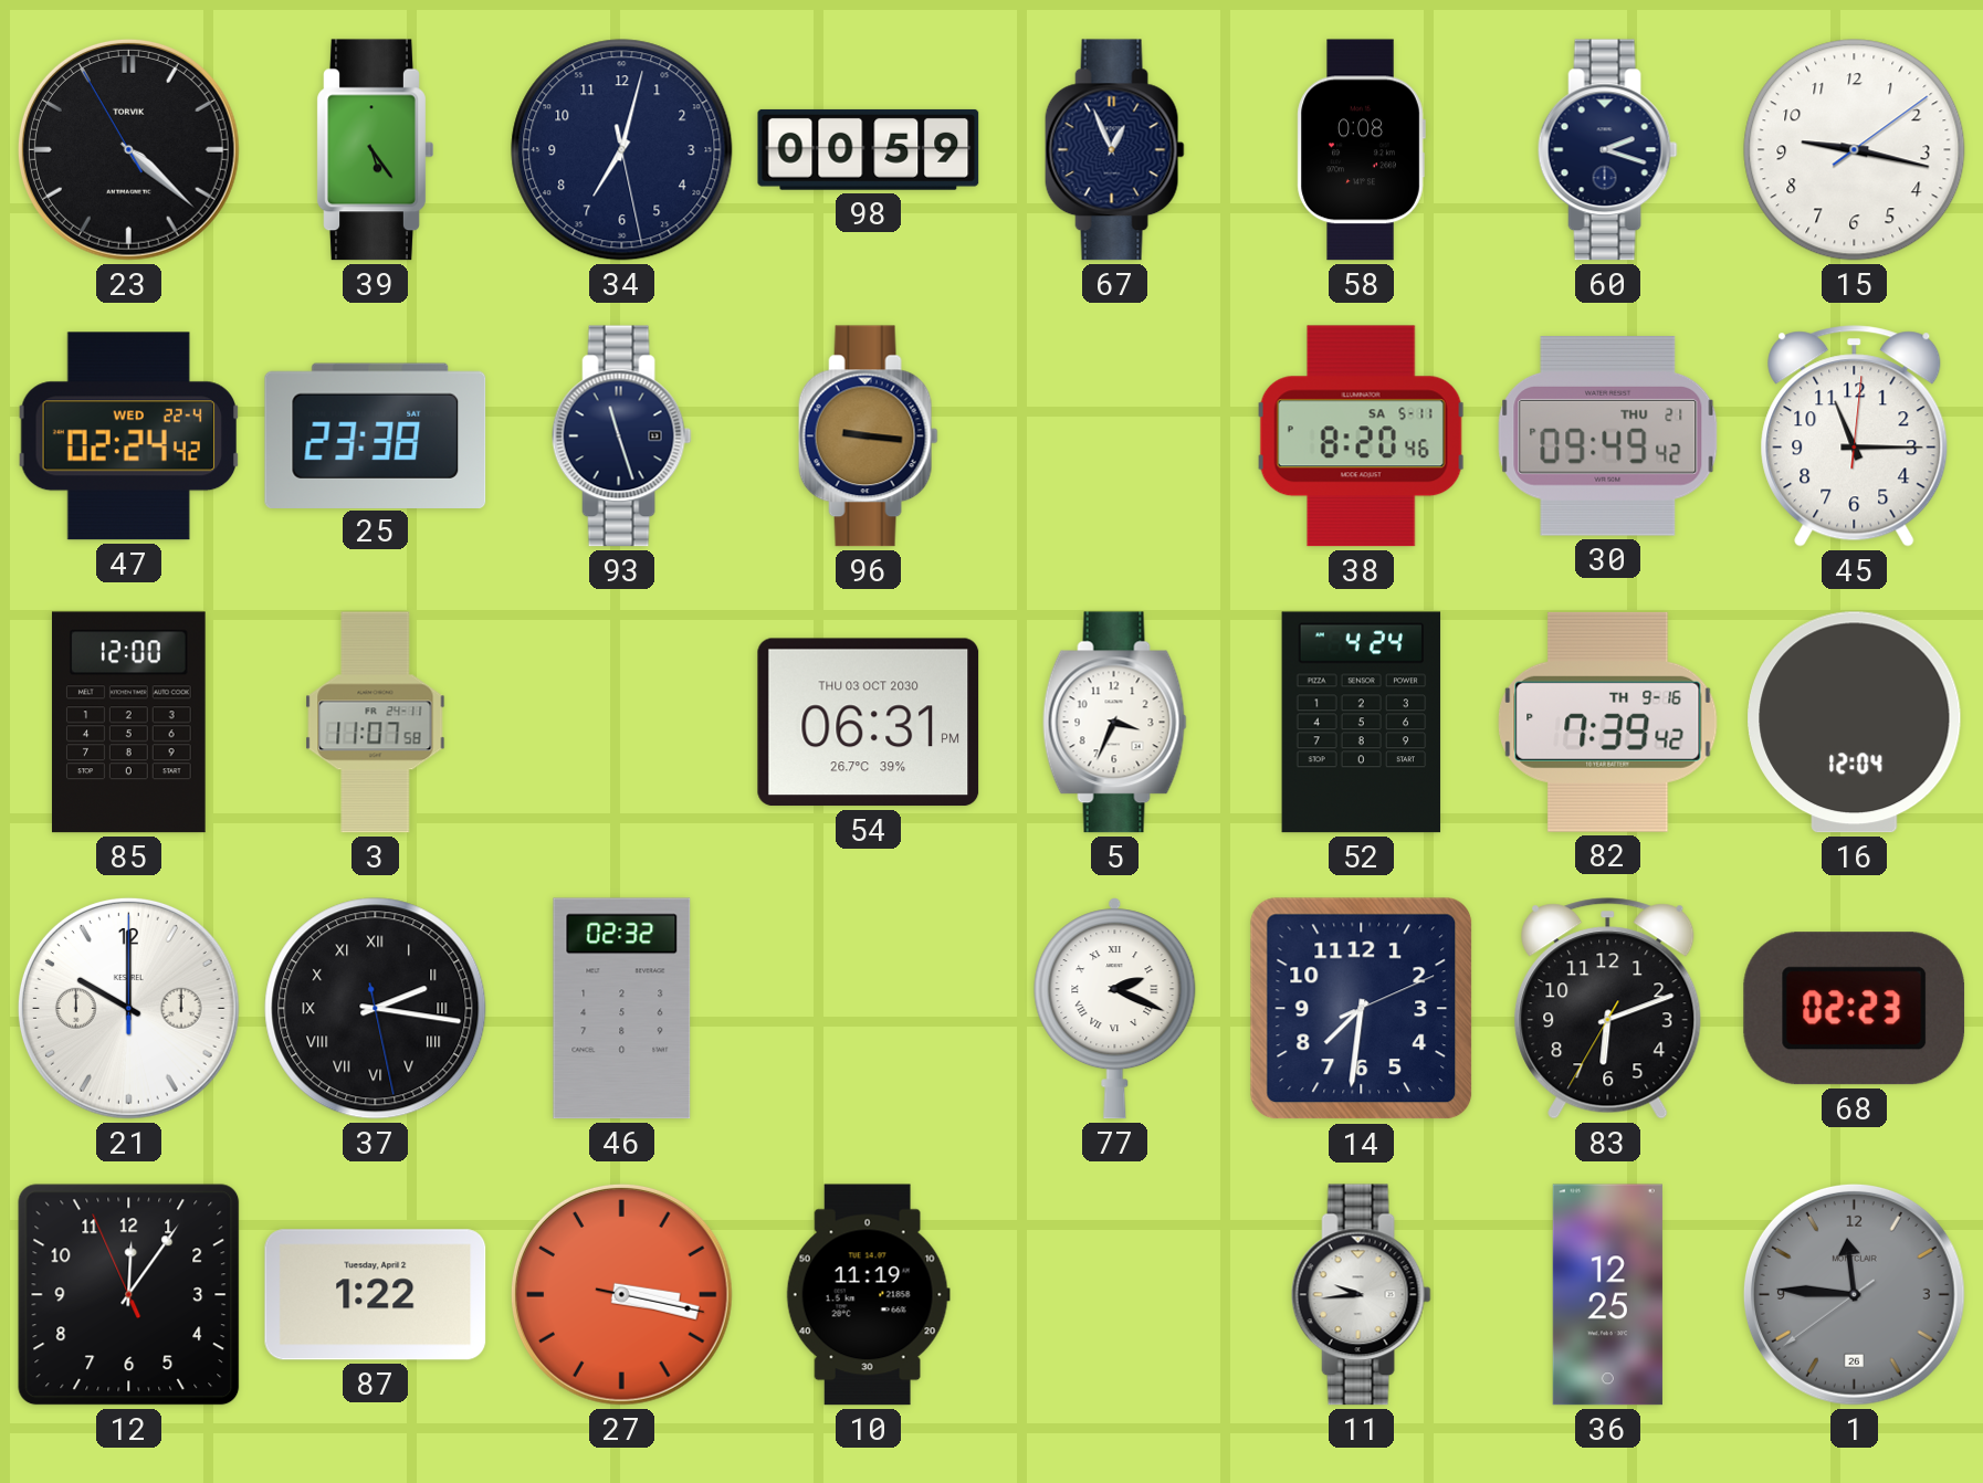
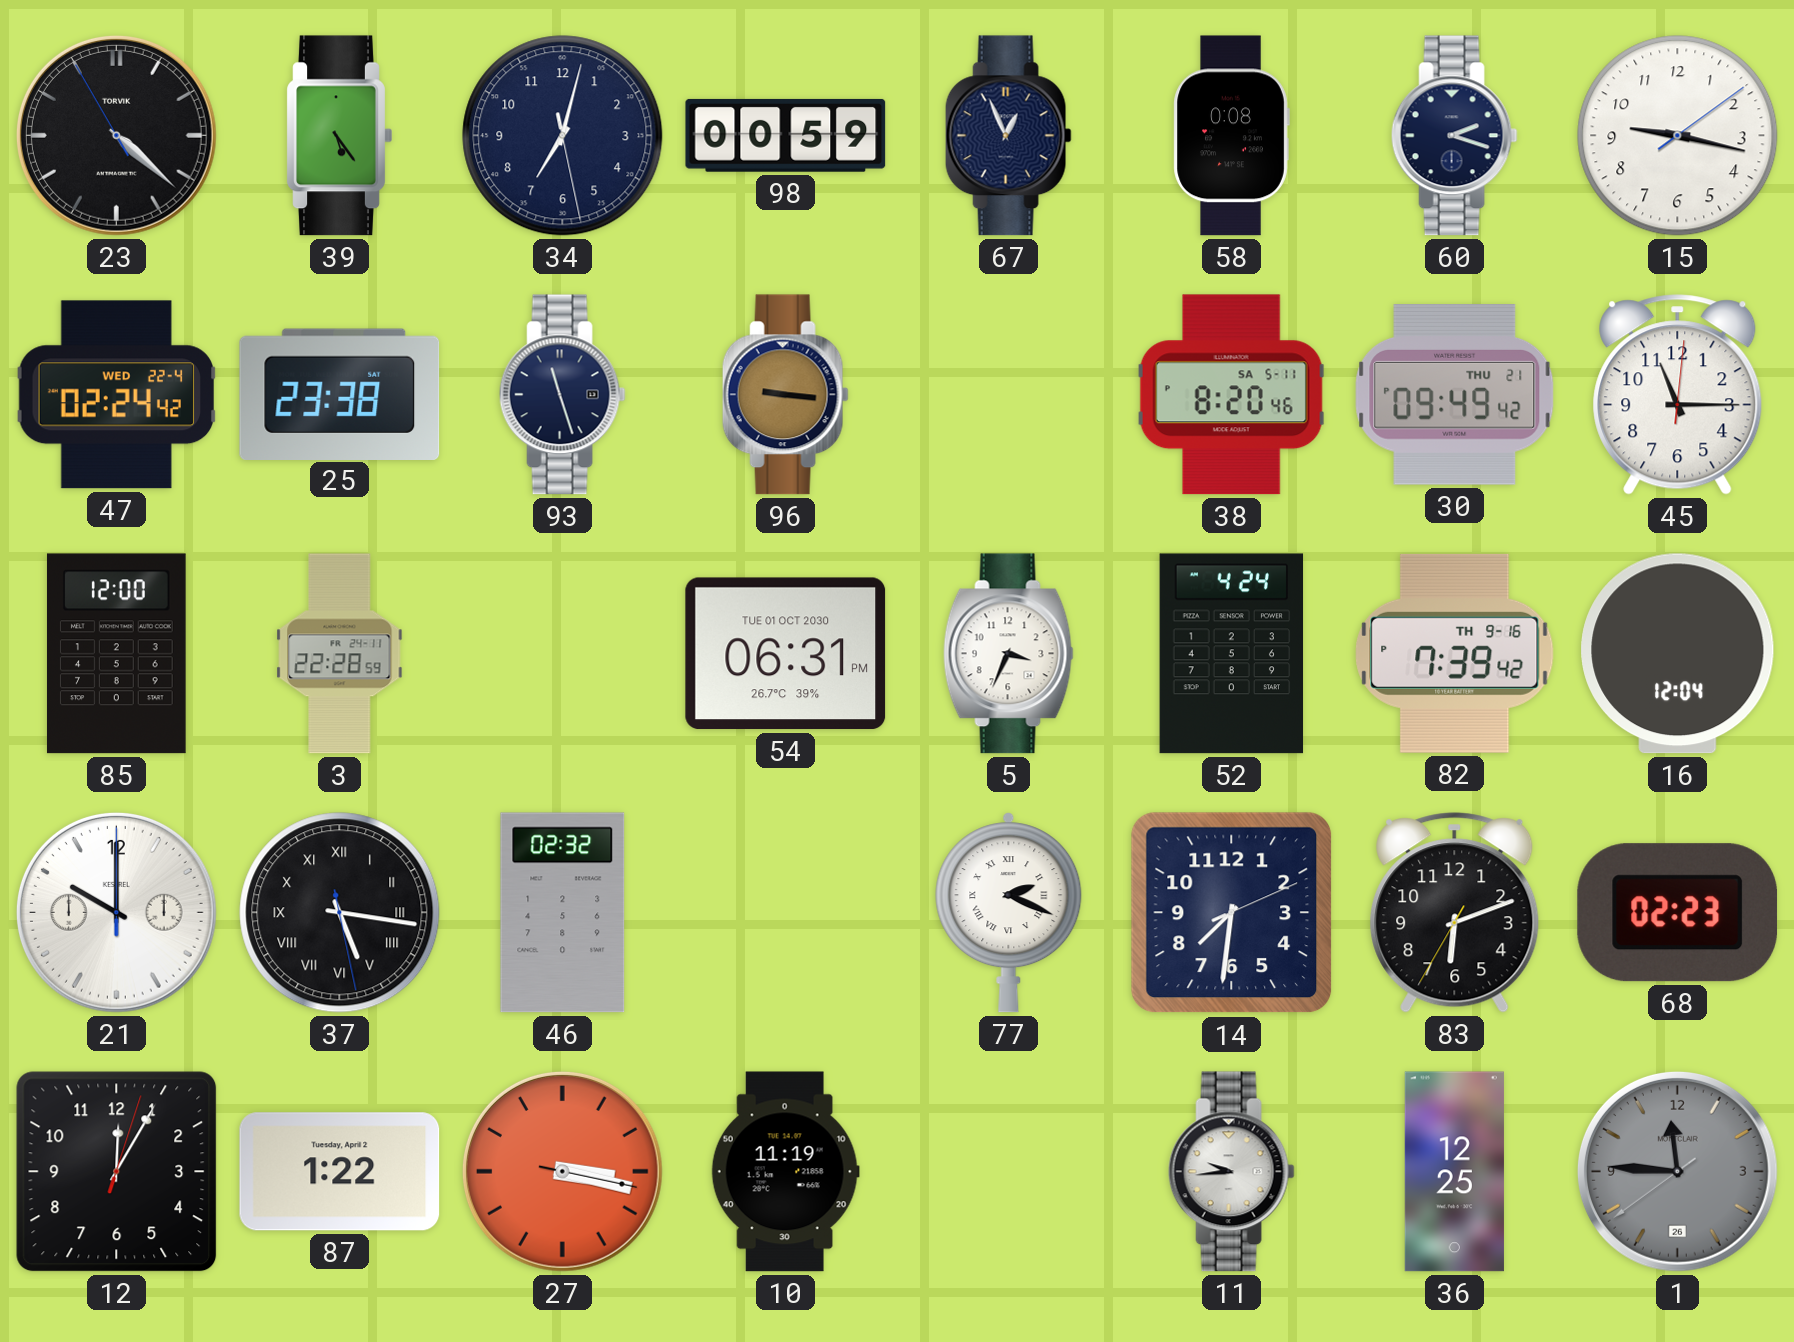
3: 11:07 -> 22:28 (340, 654)
54 date: THU 03 OCT 2030 -> TUE 01 OCT 2030 (786, 654)
37: 2:16 -> 5:16 (340, 913)
12: 12:05:56 -> 12:05:03 (117, 1172)
